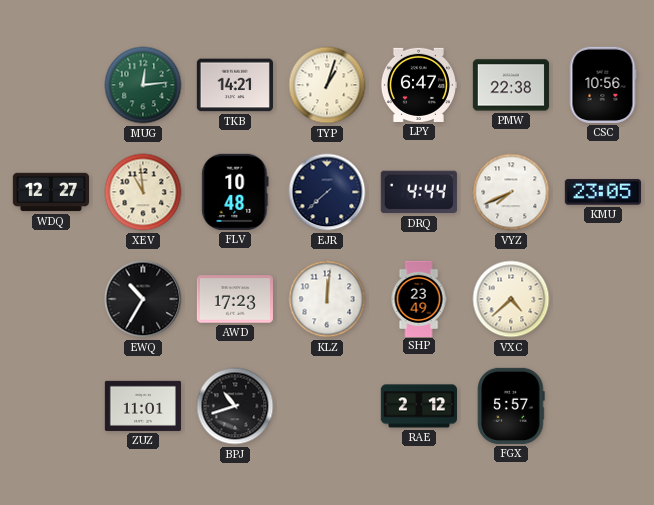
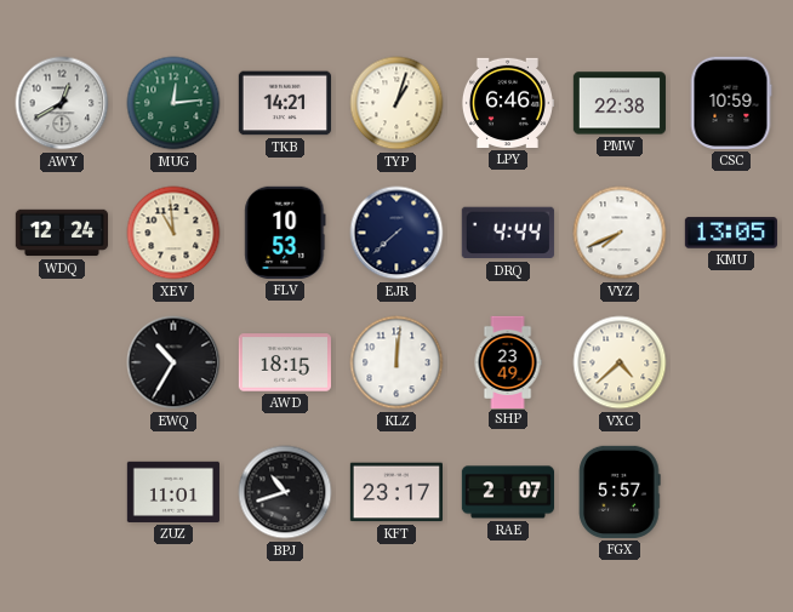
AWY: none -> 12:40 (62, 103)
LPY: 6:47 -> 6:46 (507, 103)
CSC: 10:56 -> 10:59 (731, 103)
WDQ: 12:27 -> 12:24 (61, 233)
FLV: 10:48 -> 10:53 (285, 233)
KMU: 23:05 -> 13:05 (731, 233)
AWD: 17:23 -> 18:15 (285, 362)
KFT: none -> 23:17 (396, 492)
RAE: 2:12 -> 2:07 (507, 492)
